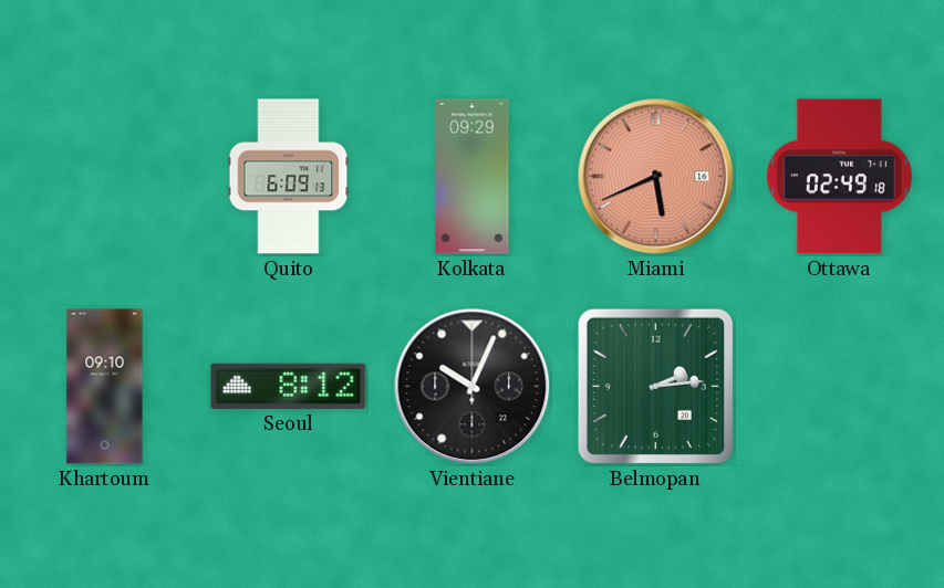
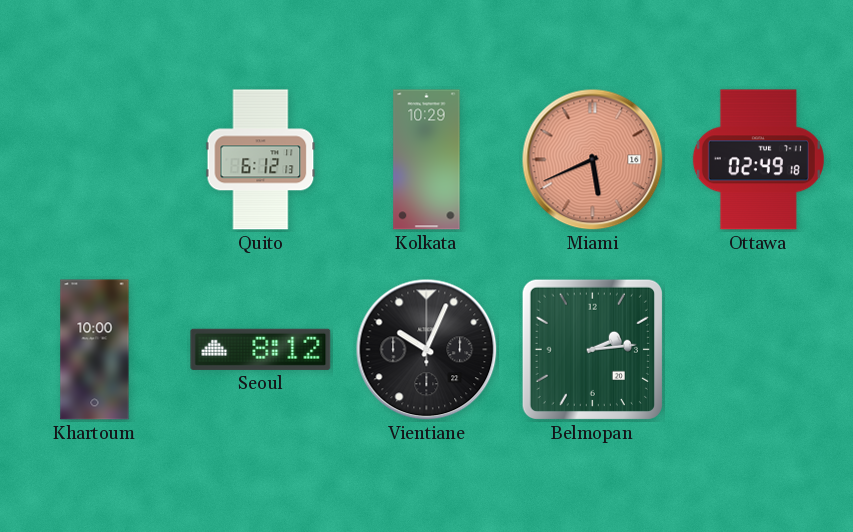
Quito: 6:09 -> 6:12 (261, 160)
Kolkata: 09:29 -> 10:29 (427, 160)
Khartoum: 09:10 -> 10:00 (95, 350)
